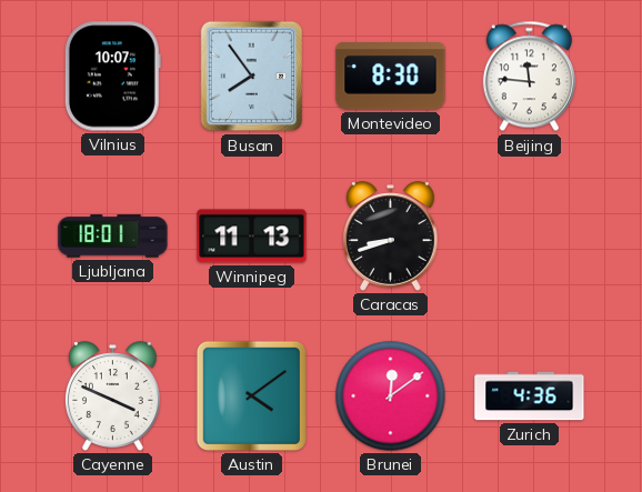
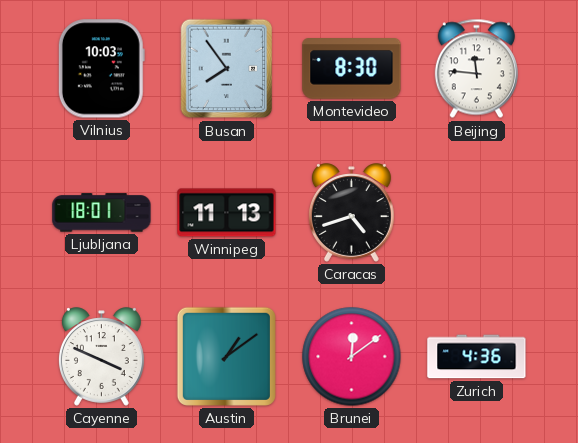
Vilnius: 10:07 -> 10:03 (101, 69)
Caracas: 8:42 -> 4:42 (351, 213)
Austin: 4:09 -> 1:09 (226, 356)
